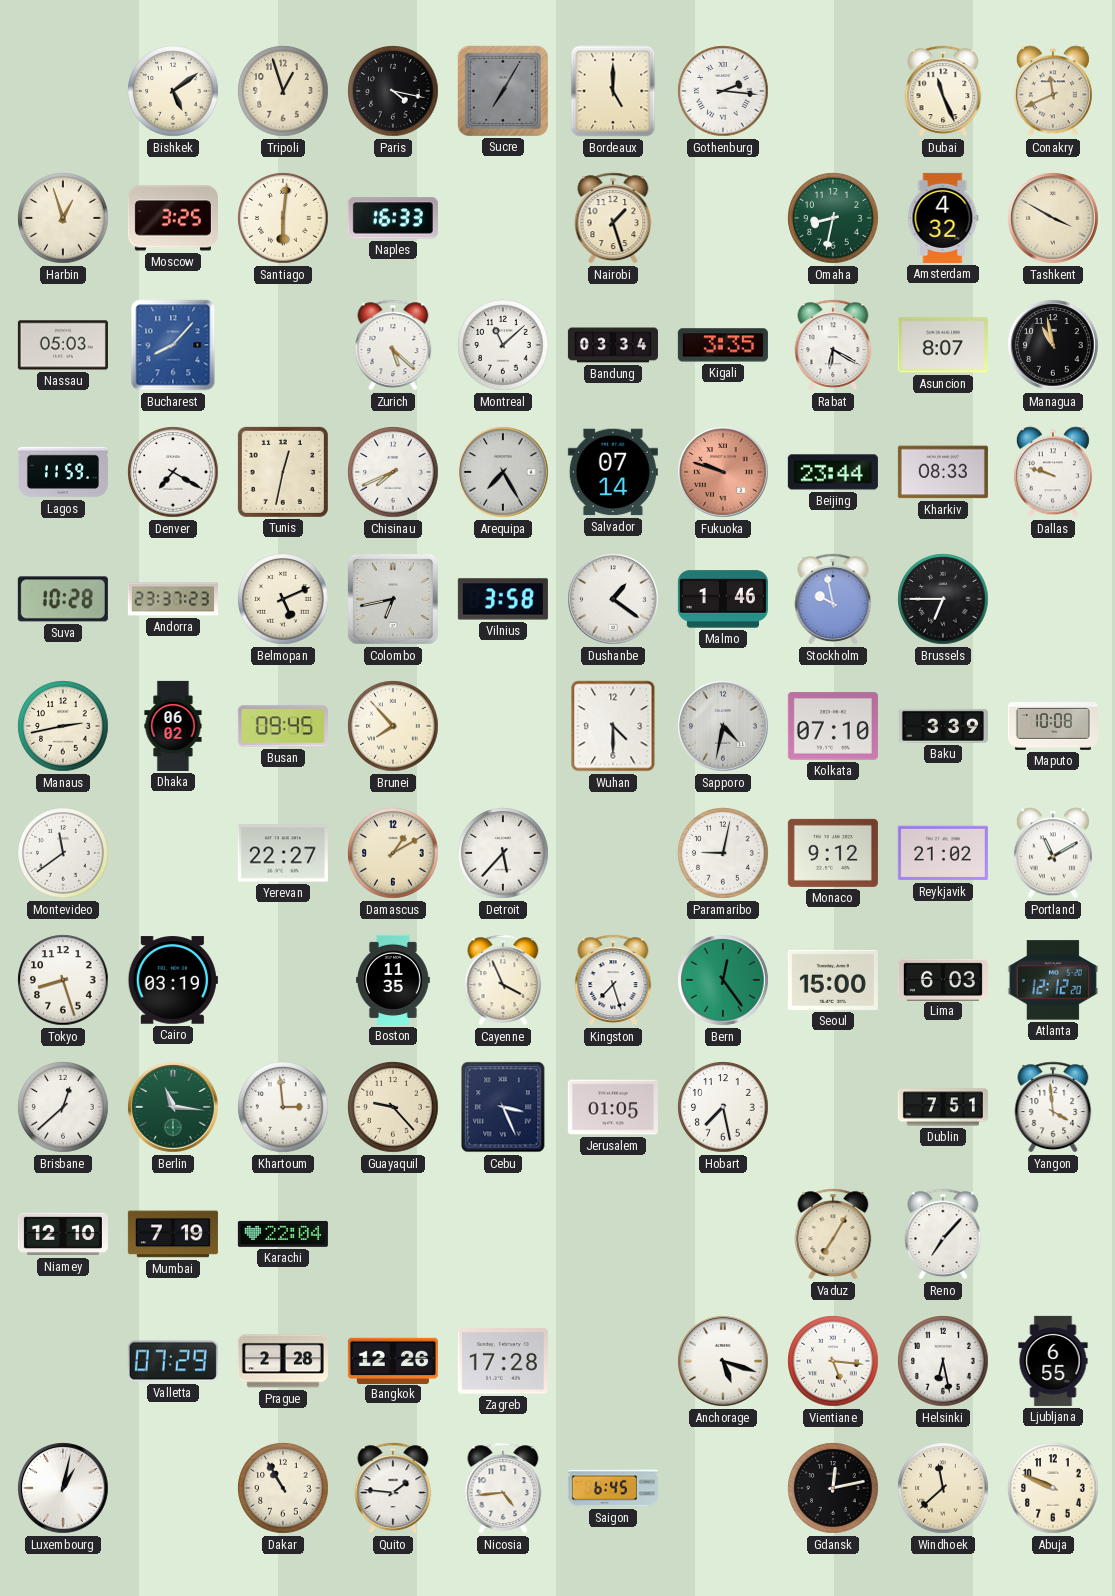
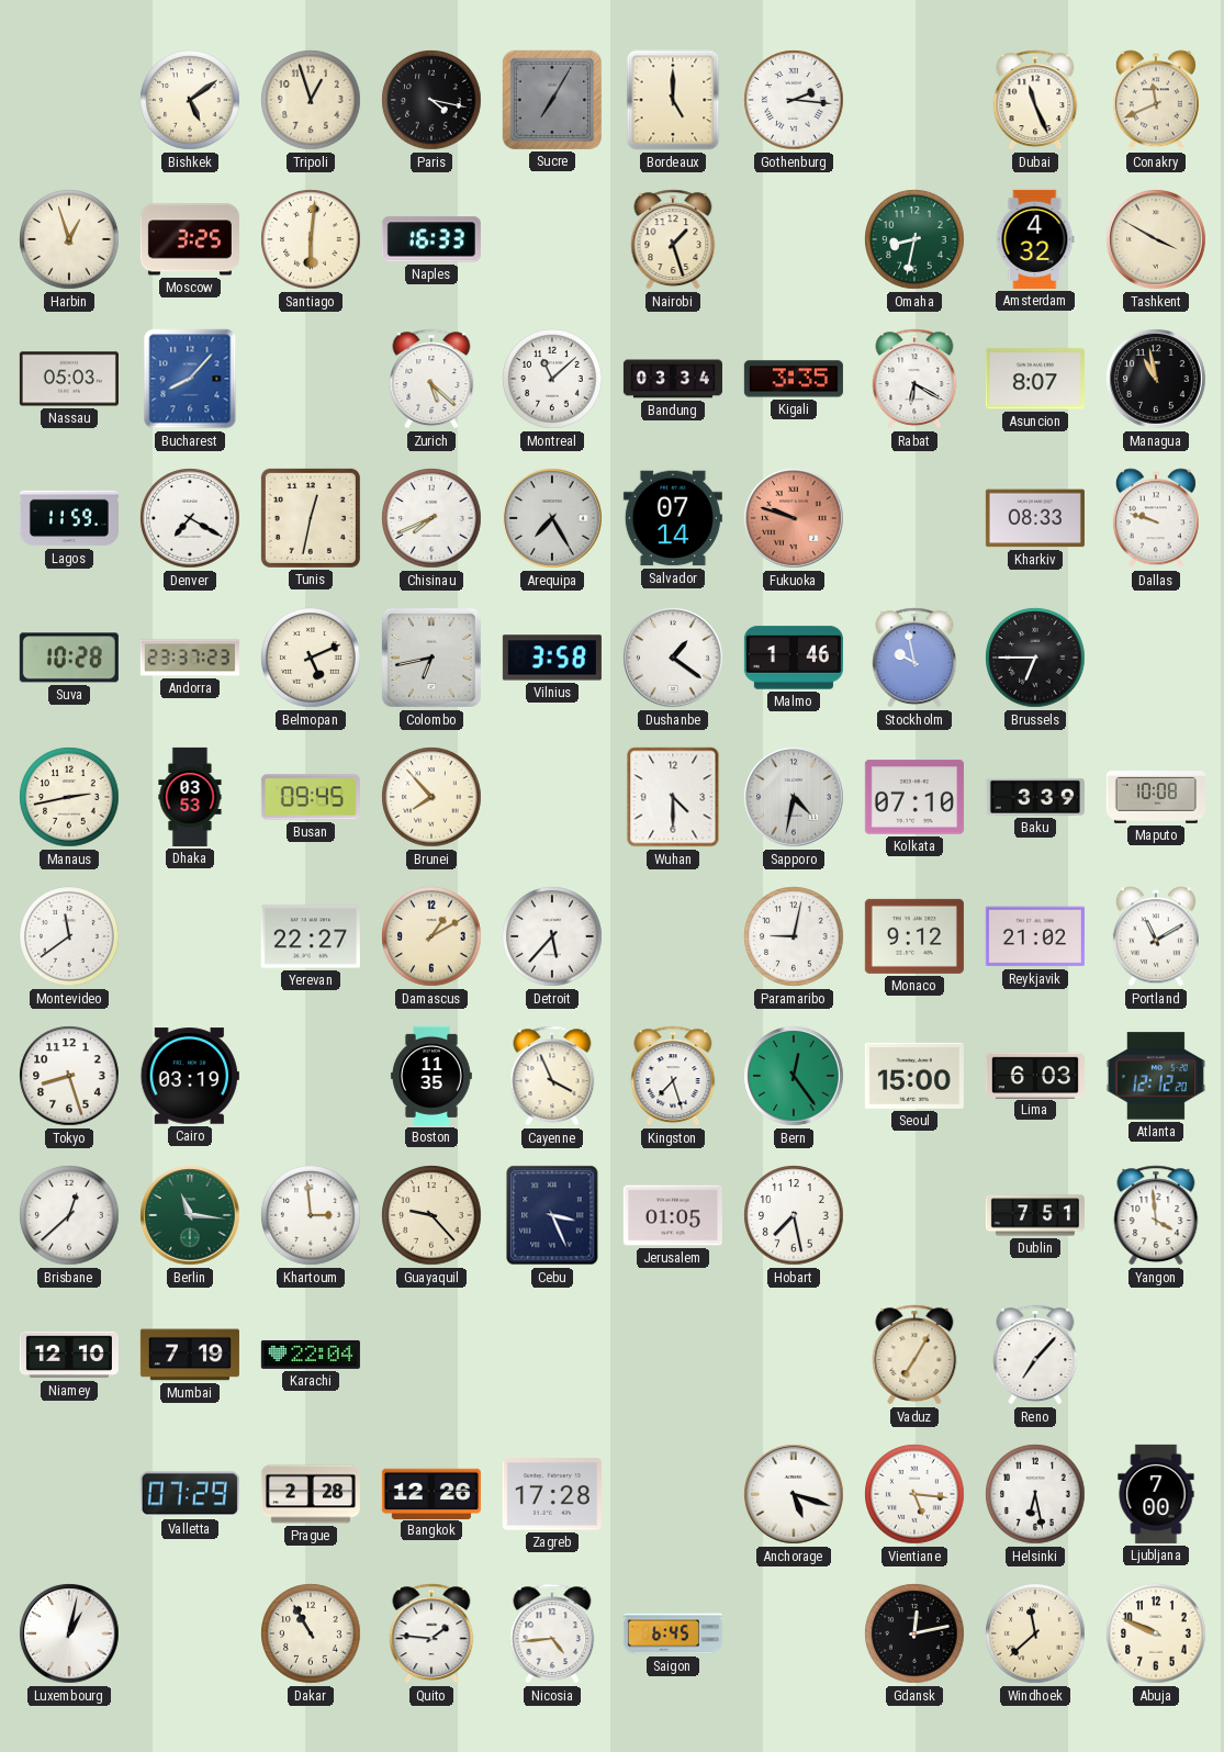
Beijing: 23:44 -> none (833, 472)
Dhaka: 06:02 -> 03:53 (190, 797)
Ljubljana: 6:55 -> 7:00 (1156, 1494)
